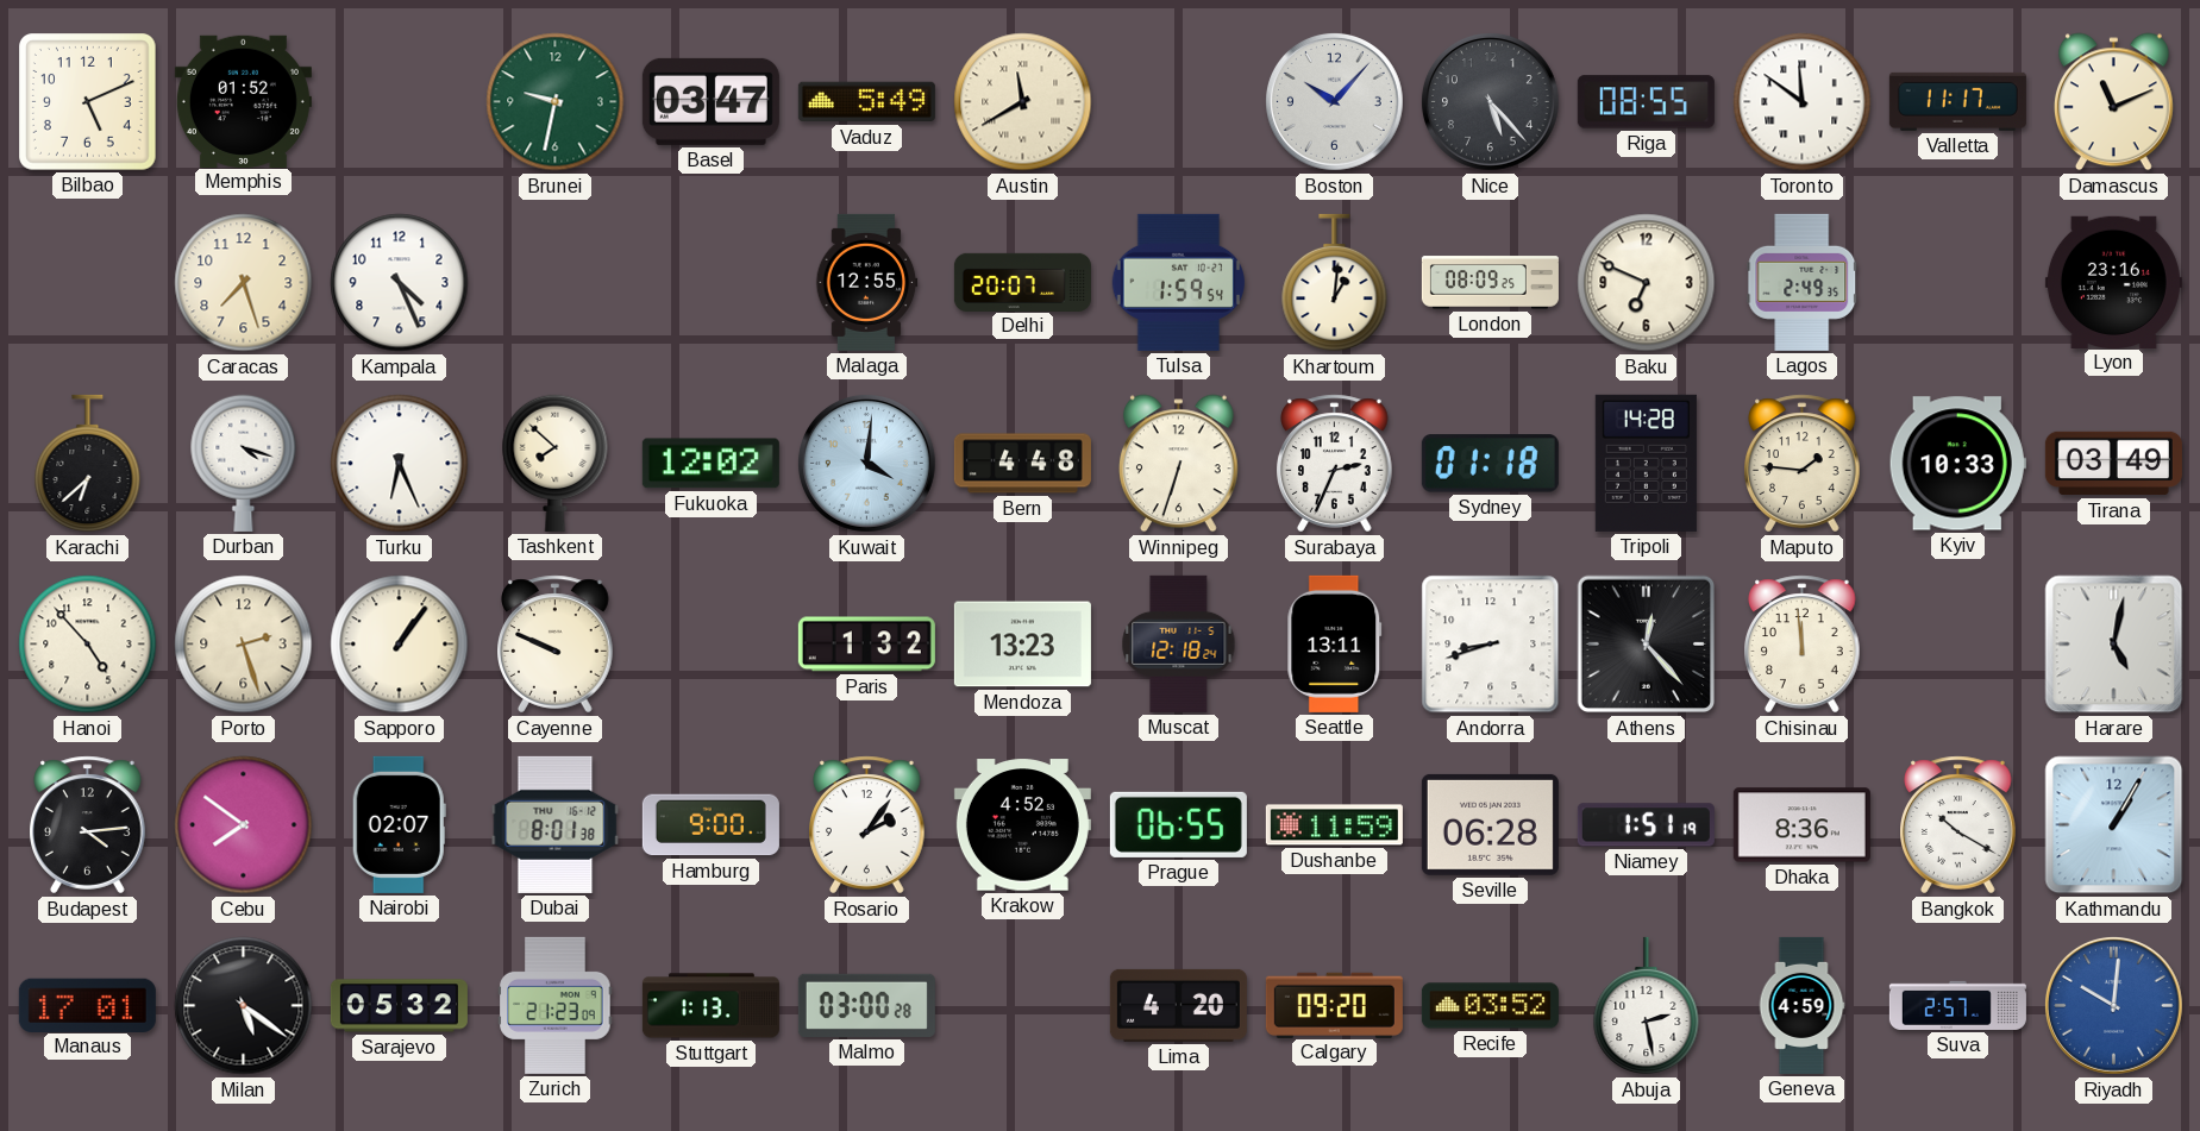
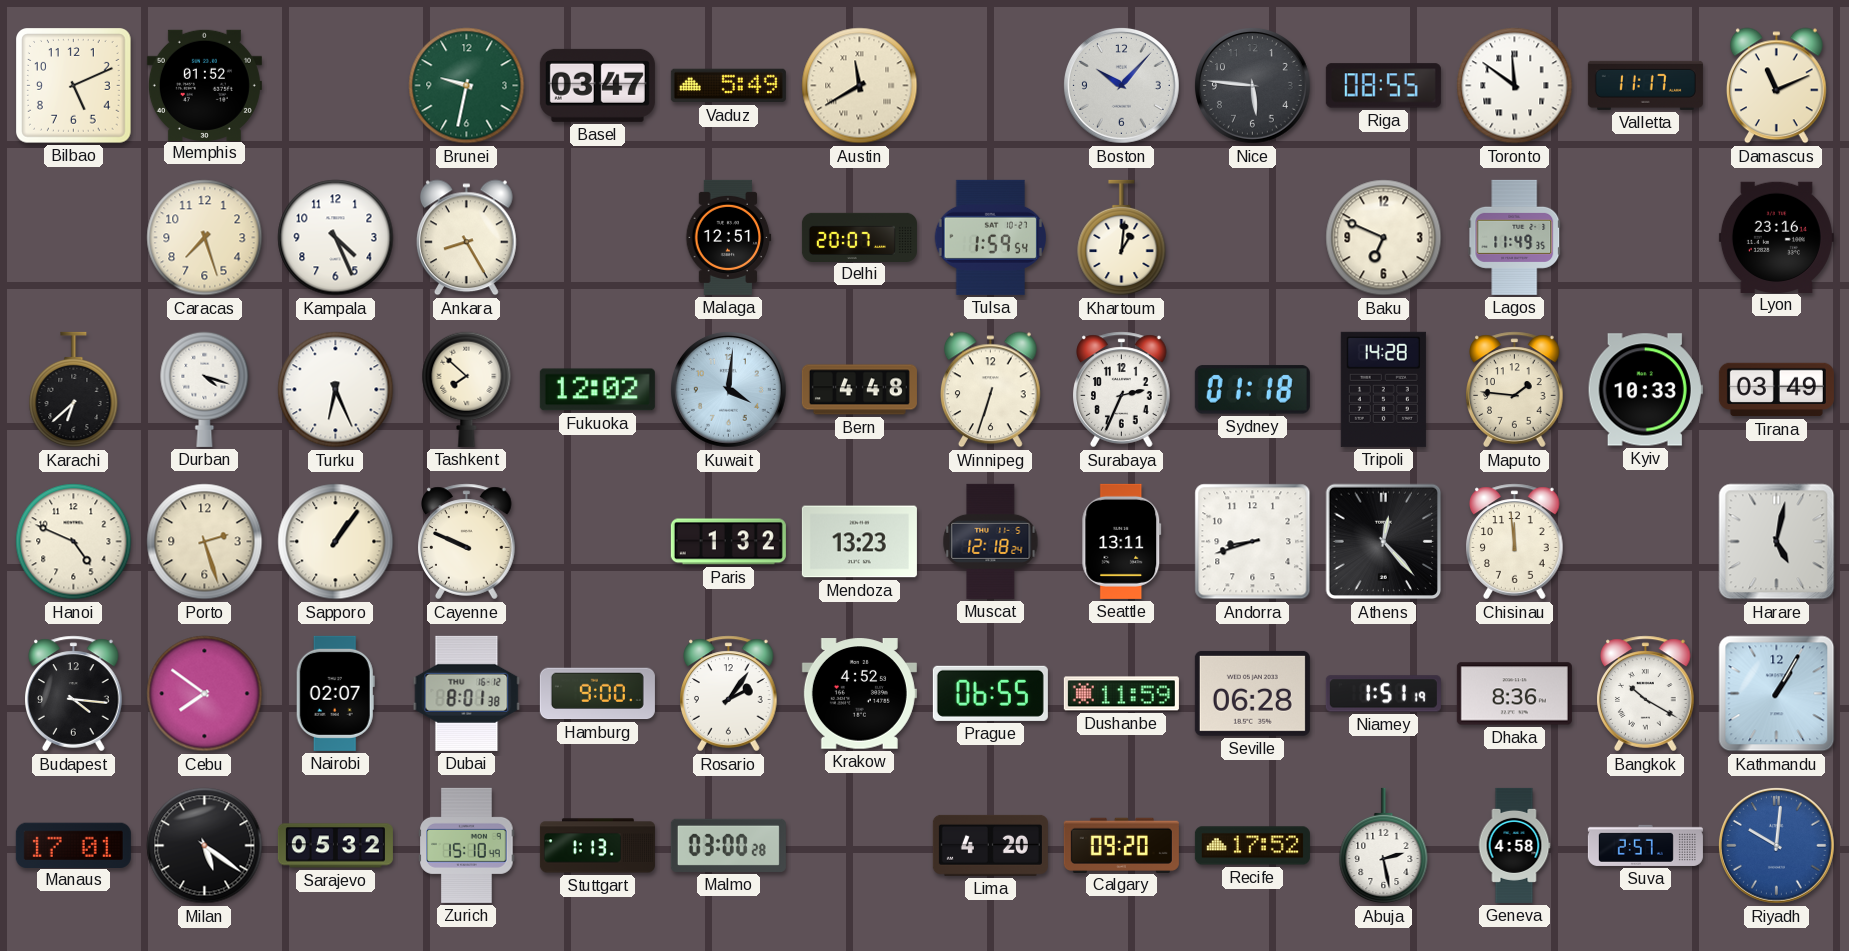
Nice: 5:23 -> 5:46 (1252, 85)
Ankara: none -> 8:25 (466, 238)
Malaga: 12:55 -> 12:51 (729, 237)
London: 08:09 -> none (1490, 283)
Lagos: 2:49 -> 11:49 (1515, 237)
Hanoi: 4:53 -> 4:49 (74, 542)
Budapest: 4:14 -> 4:16 (74, 694)
Zurich: 21:23 -> 15:10 (467, 845)
Recife: 03:52 -> 17:52 (1252, 846)
Geneva: 4:59 -> 4:58 (1514, 845)
